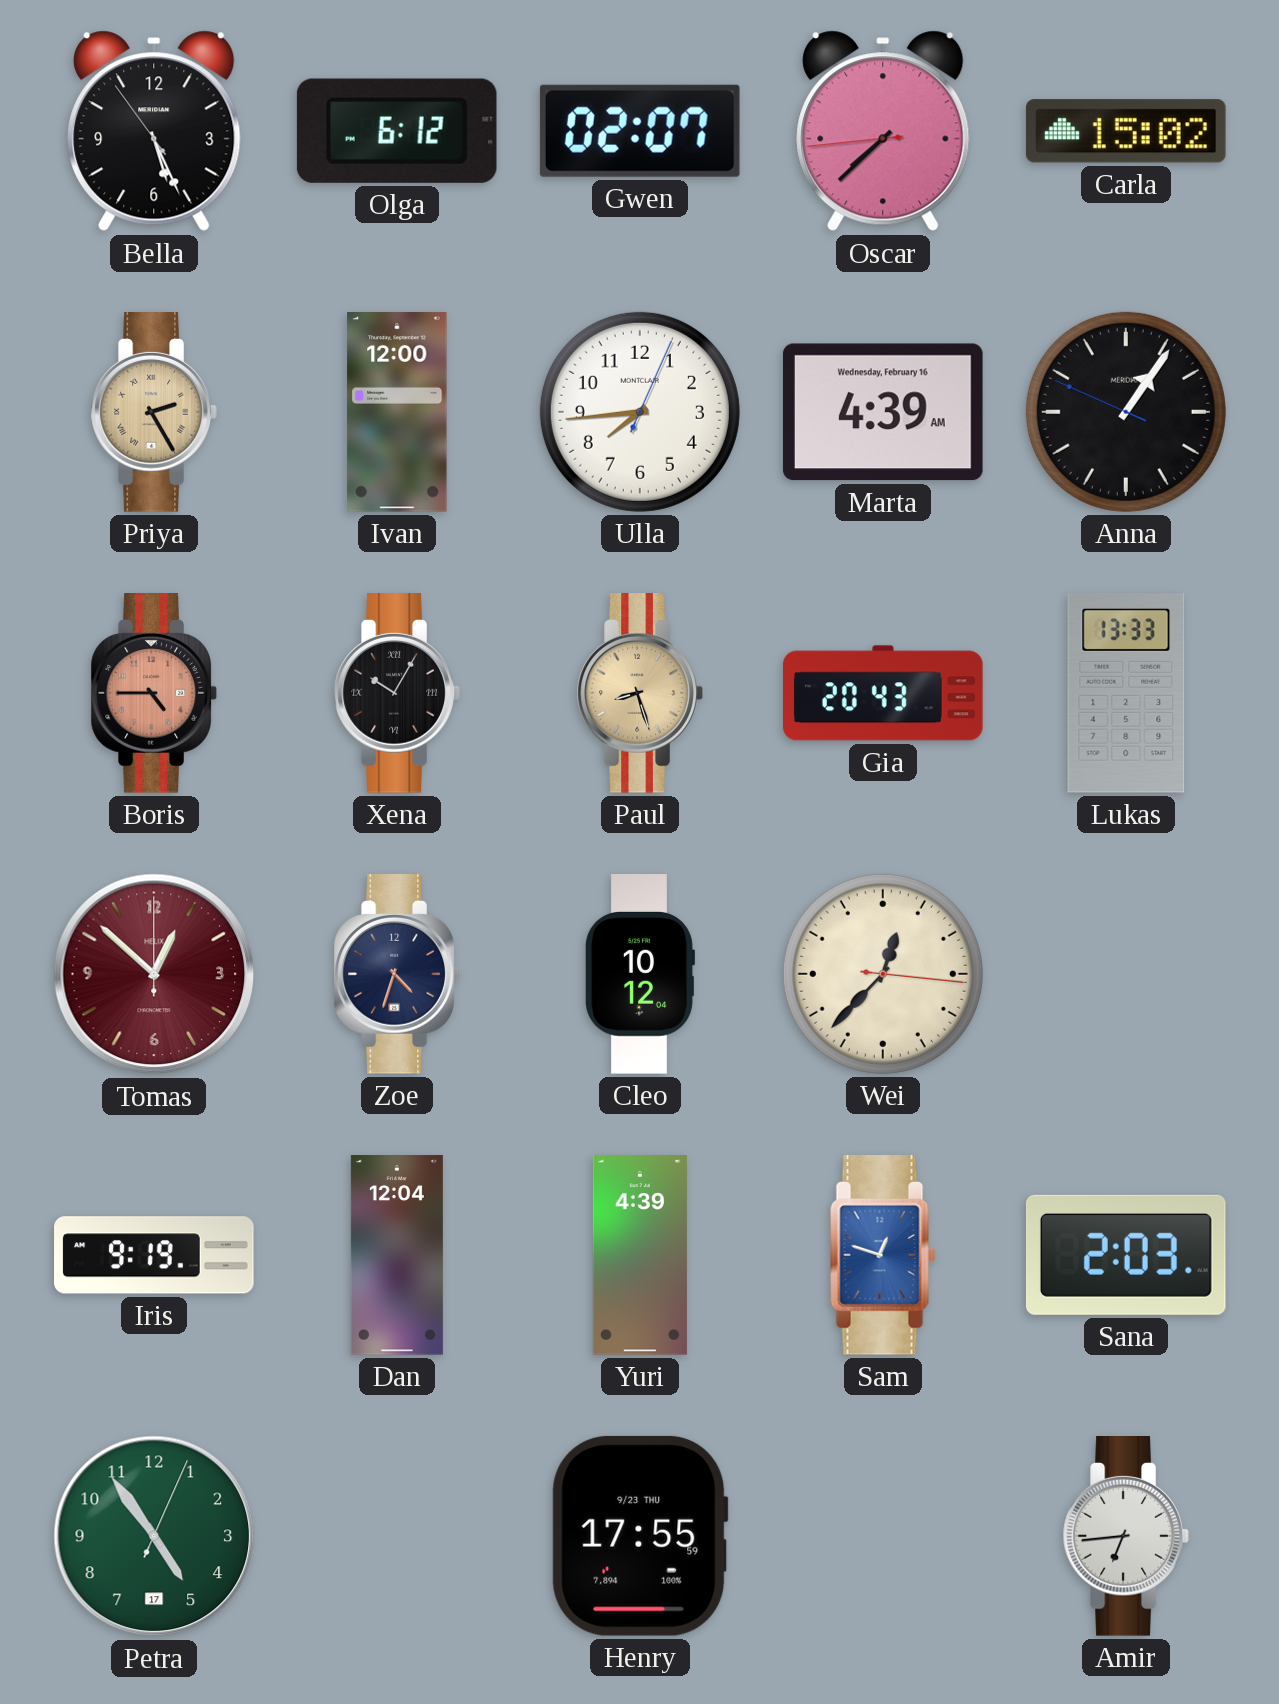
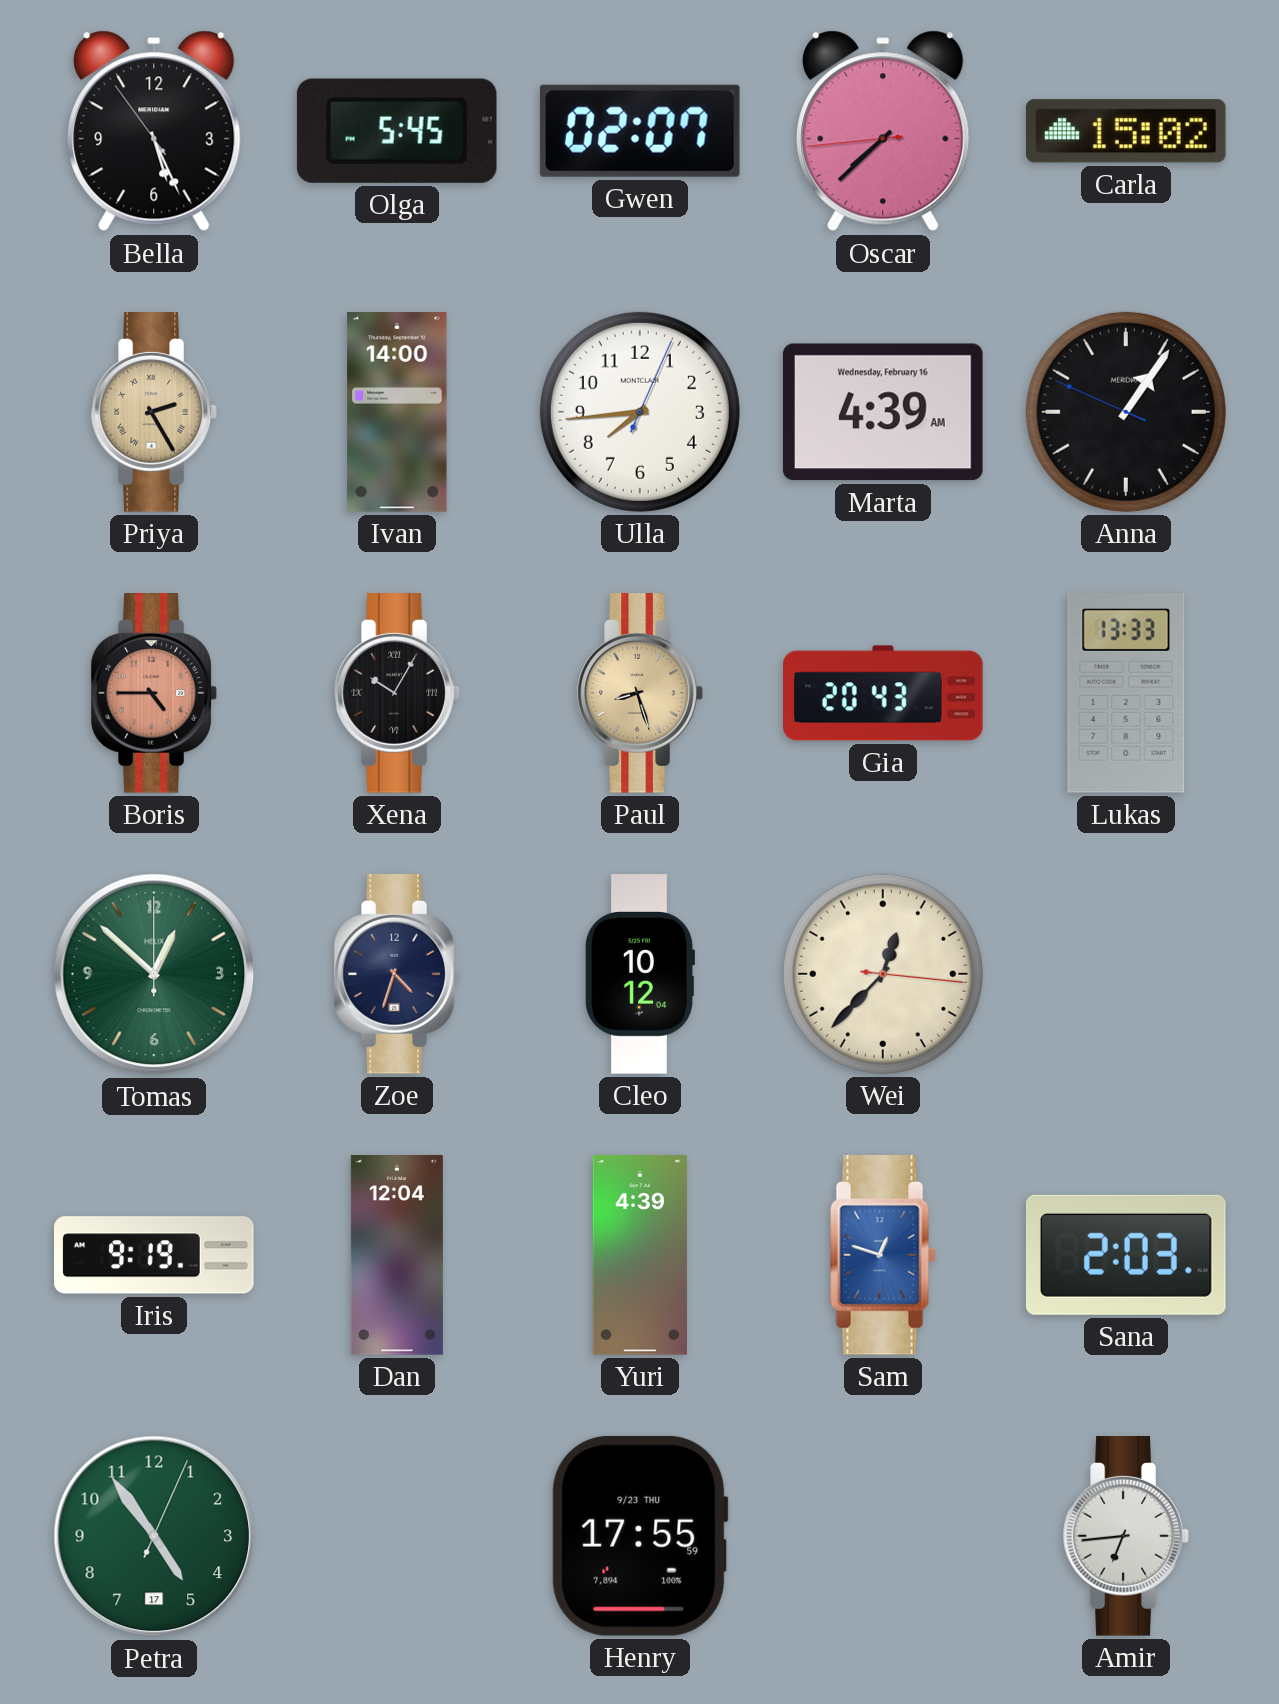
Olga: 6:12 -> 5:45 (397, 131)
Ivan: 12:00 -> 14:00 (397, 412)
Tomas dial: burgundy -> green (154, 974)
